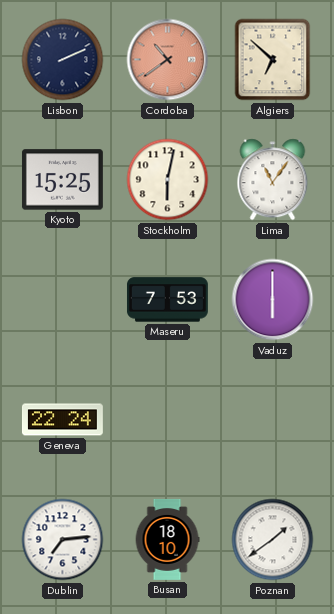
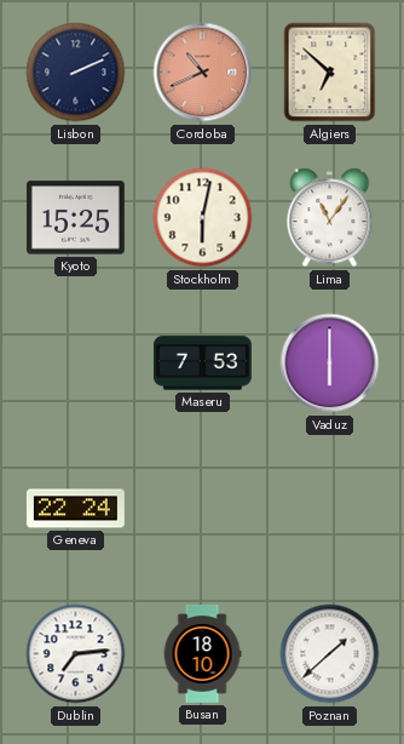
Cordoba: 10:39 -> 10:41 (203, 73)
Poznan: 1:39 -> 1:38 (330, 654)
